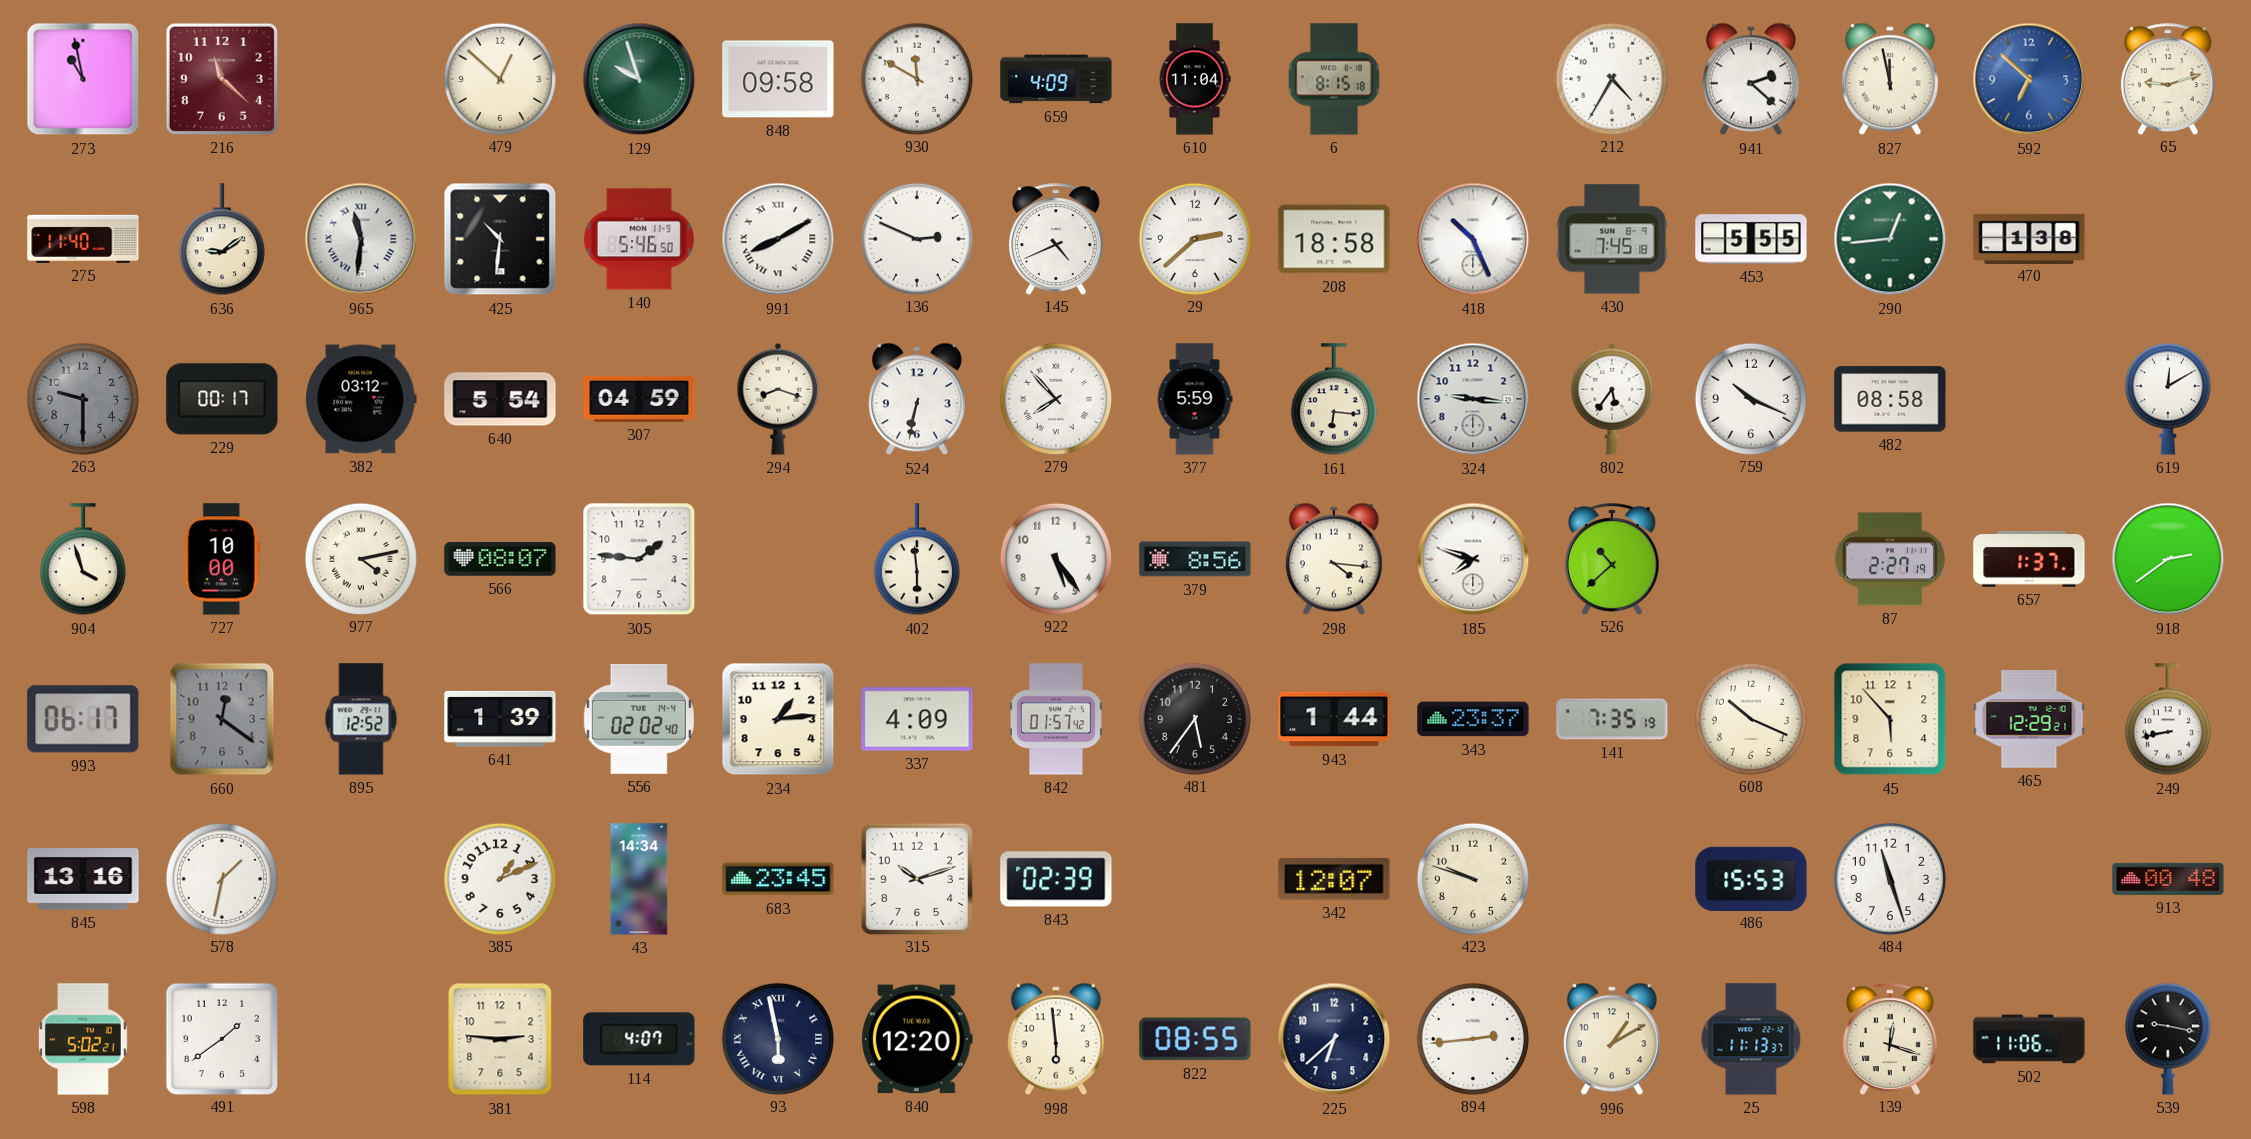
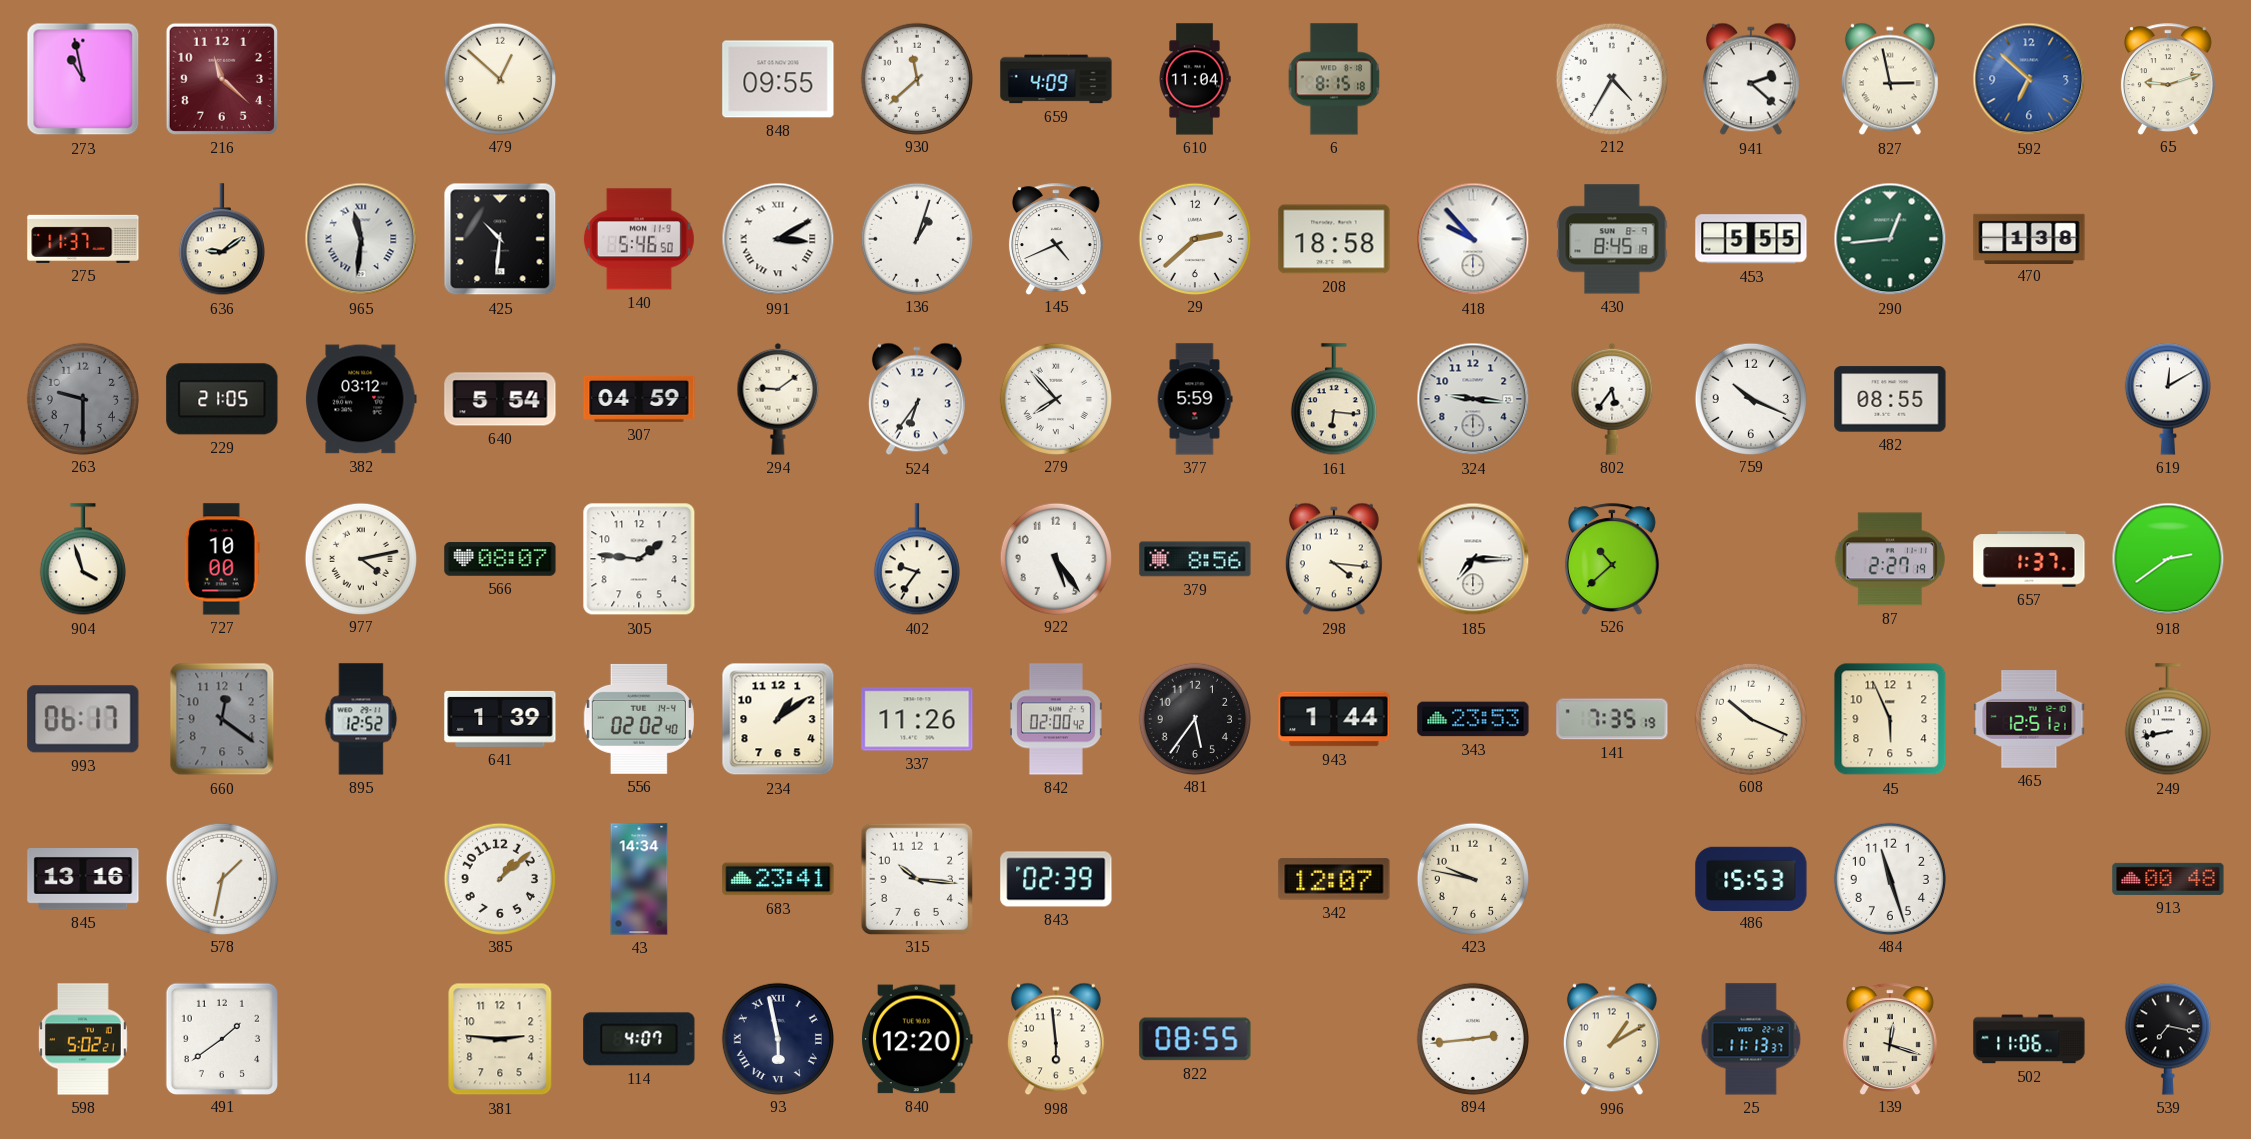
129: 9:57 -> none (639, 79)
848: 09:58 -> 09:55 (778, 79)
930: 11:50 -> 11:38 (916, 78)
827: 11:58 -> 2:58 (1890, 79)
275: 11:40 -> 11:37 (83, 239)
991: 8:10 -> 3:10 (778, 239)
136: 2:49 -> 1:03 (916, 238)
418: 10:26 -> 9:53 (1473, 239)
430: 7:45 -> 8:45 (1612, 239)
229: 00:17 -> 21:05 (222, 399)
294: 8:18 -> 9:09 (778, 399)
524: 6:32 -> 6:36 (917, 399)
482: 08:58 -> 08:55 (1890, 399)
402: 5:59 -> 9:36 (917, 560)
185: 7:48 -> 7:15 (1473, 559)
234: 1:14 -> 1:09 (778, 719)
337: 4:09 -> 11:26 (917, 719)
842: 01:57 -> 02:00 (1056, 719)
343: 23:37 -> 23:53 (1473, 719)
45: 5:53 -> 5:56 (1890, 719)
465: 12:29 -> 12:51 (2029, 719)
385: 1:11 -> 1:08 (499, 878)
683: 23:45 -> 23:41 (778, 879)
315: 10:12 -> 10:16 (916, 878)
423: 9:48 -> 9:47 (1472, 878)
225: 6:38 -> none (1334, 1039)
539: 9:17 -> 7:17 (2168, 1039)
